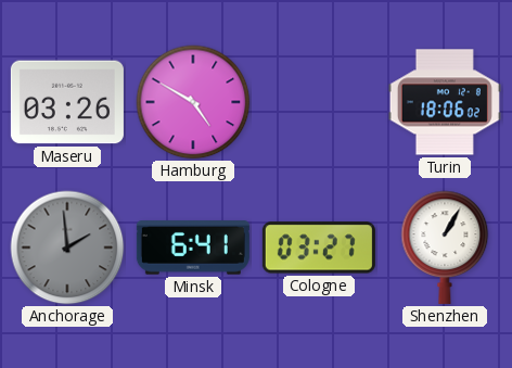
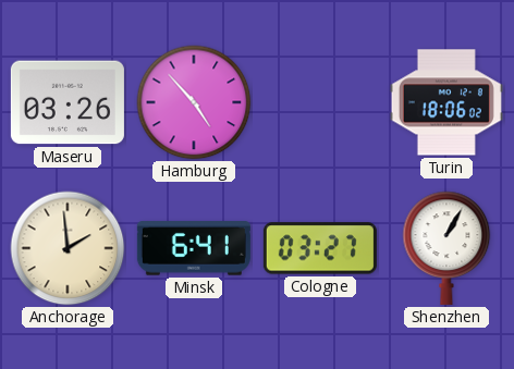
Hamburg: 4:50 -> 4:53 (194, 102)
Anchorage dial: grey -> cream (68, 248)
